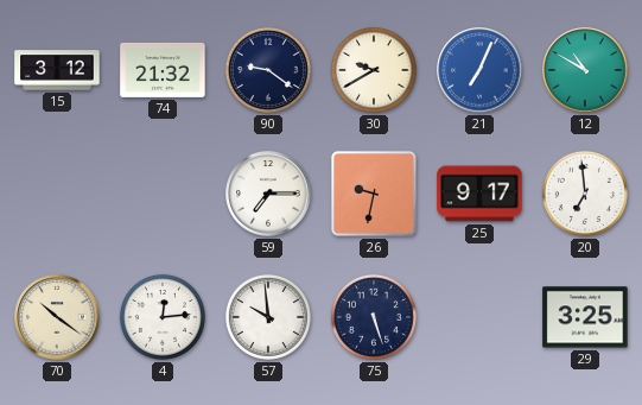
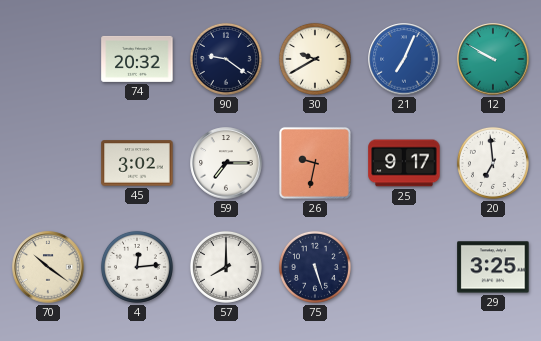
15: 3:12 -> none (57, 70)
74: 21:32 -> 20:32 (137, 59)
12: 10:50 -> 9:50 (493, 59)
45: none -> 3:02 (137, 163)
57: 9:59 -> 8:00 (226, 267)
